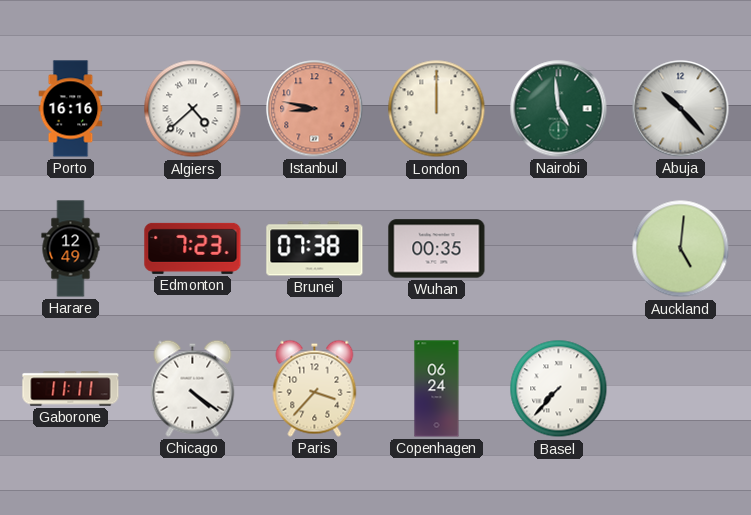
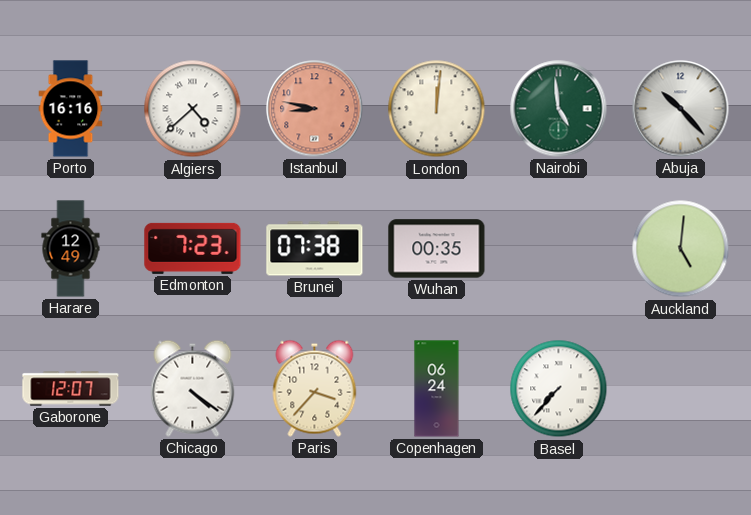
London: 12:00 -> 12:01 (437, 109)
Gaborone: 11:11 -> 12:07 (71, 389)
